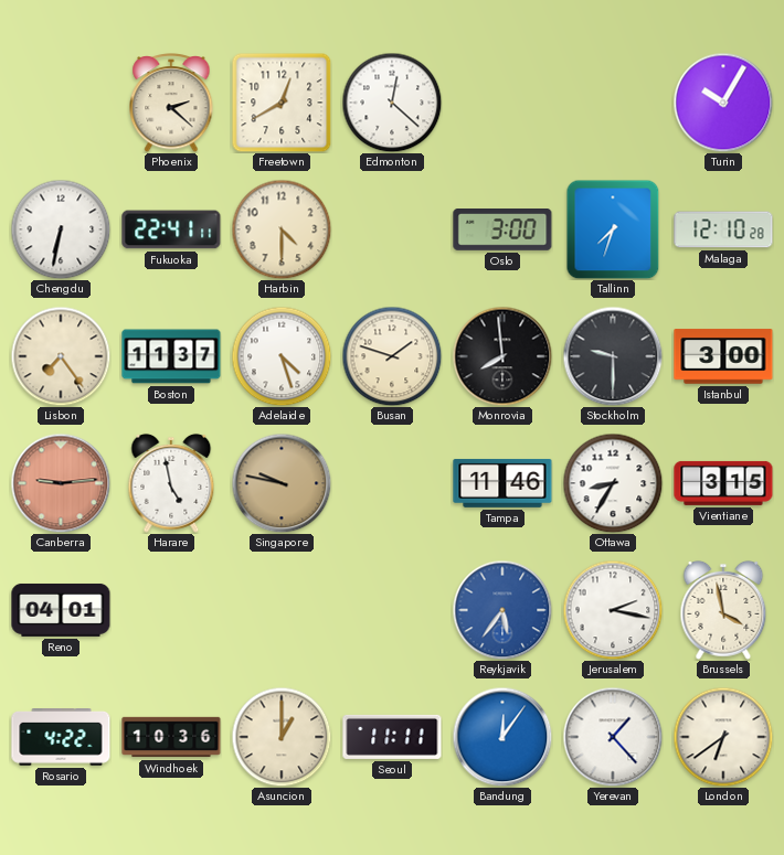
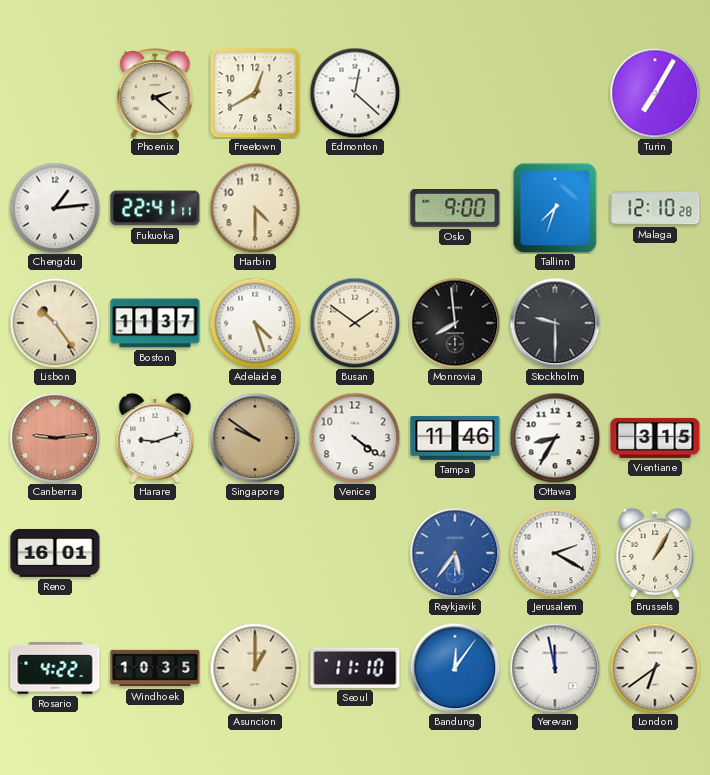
Turin: 10:05 -> 7:05 (655, 93)
Chengdu: 6:32 -> 1:14 (55, 208)
Oslo: 3:00 -> 9:00 (455, 209)
Lisbon: 7:24 -> 10:24 (55, 323)
Busan: 1:48 -> 1:51 (355, 323)
Istanbul: 3:00 -> none (723, 356)
Harare: 4:58 -> 9:12 (155, 438)
Singapore: 9:47 -> 9:51 (255, 438)
Venice: none -> 4:21 (355, 438)
Reno: 04:01 -> 16:01 (55, 553)
Jerusalem: 2:17 -> 2:20 (555, 553)
Brussels: 3:58 -> 1:05 (655, 553)
Windhoek: 10:36 -> 10:35 (155, 668)
Seoul: 11:11 -> 11:10 (355, 668)
Yerevan: 1:23 -> 11:58 (555, 668)
